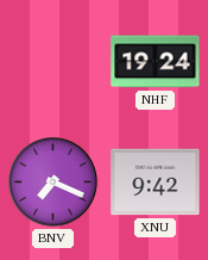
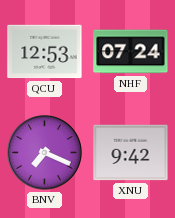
QCU: none -> 12:53 (45, 52)
NHF: 19:24 -> 07:24 (131, 52)
